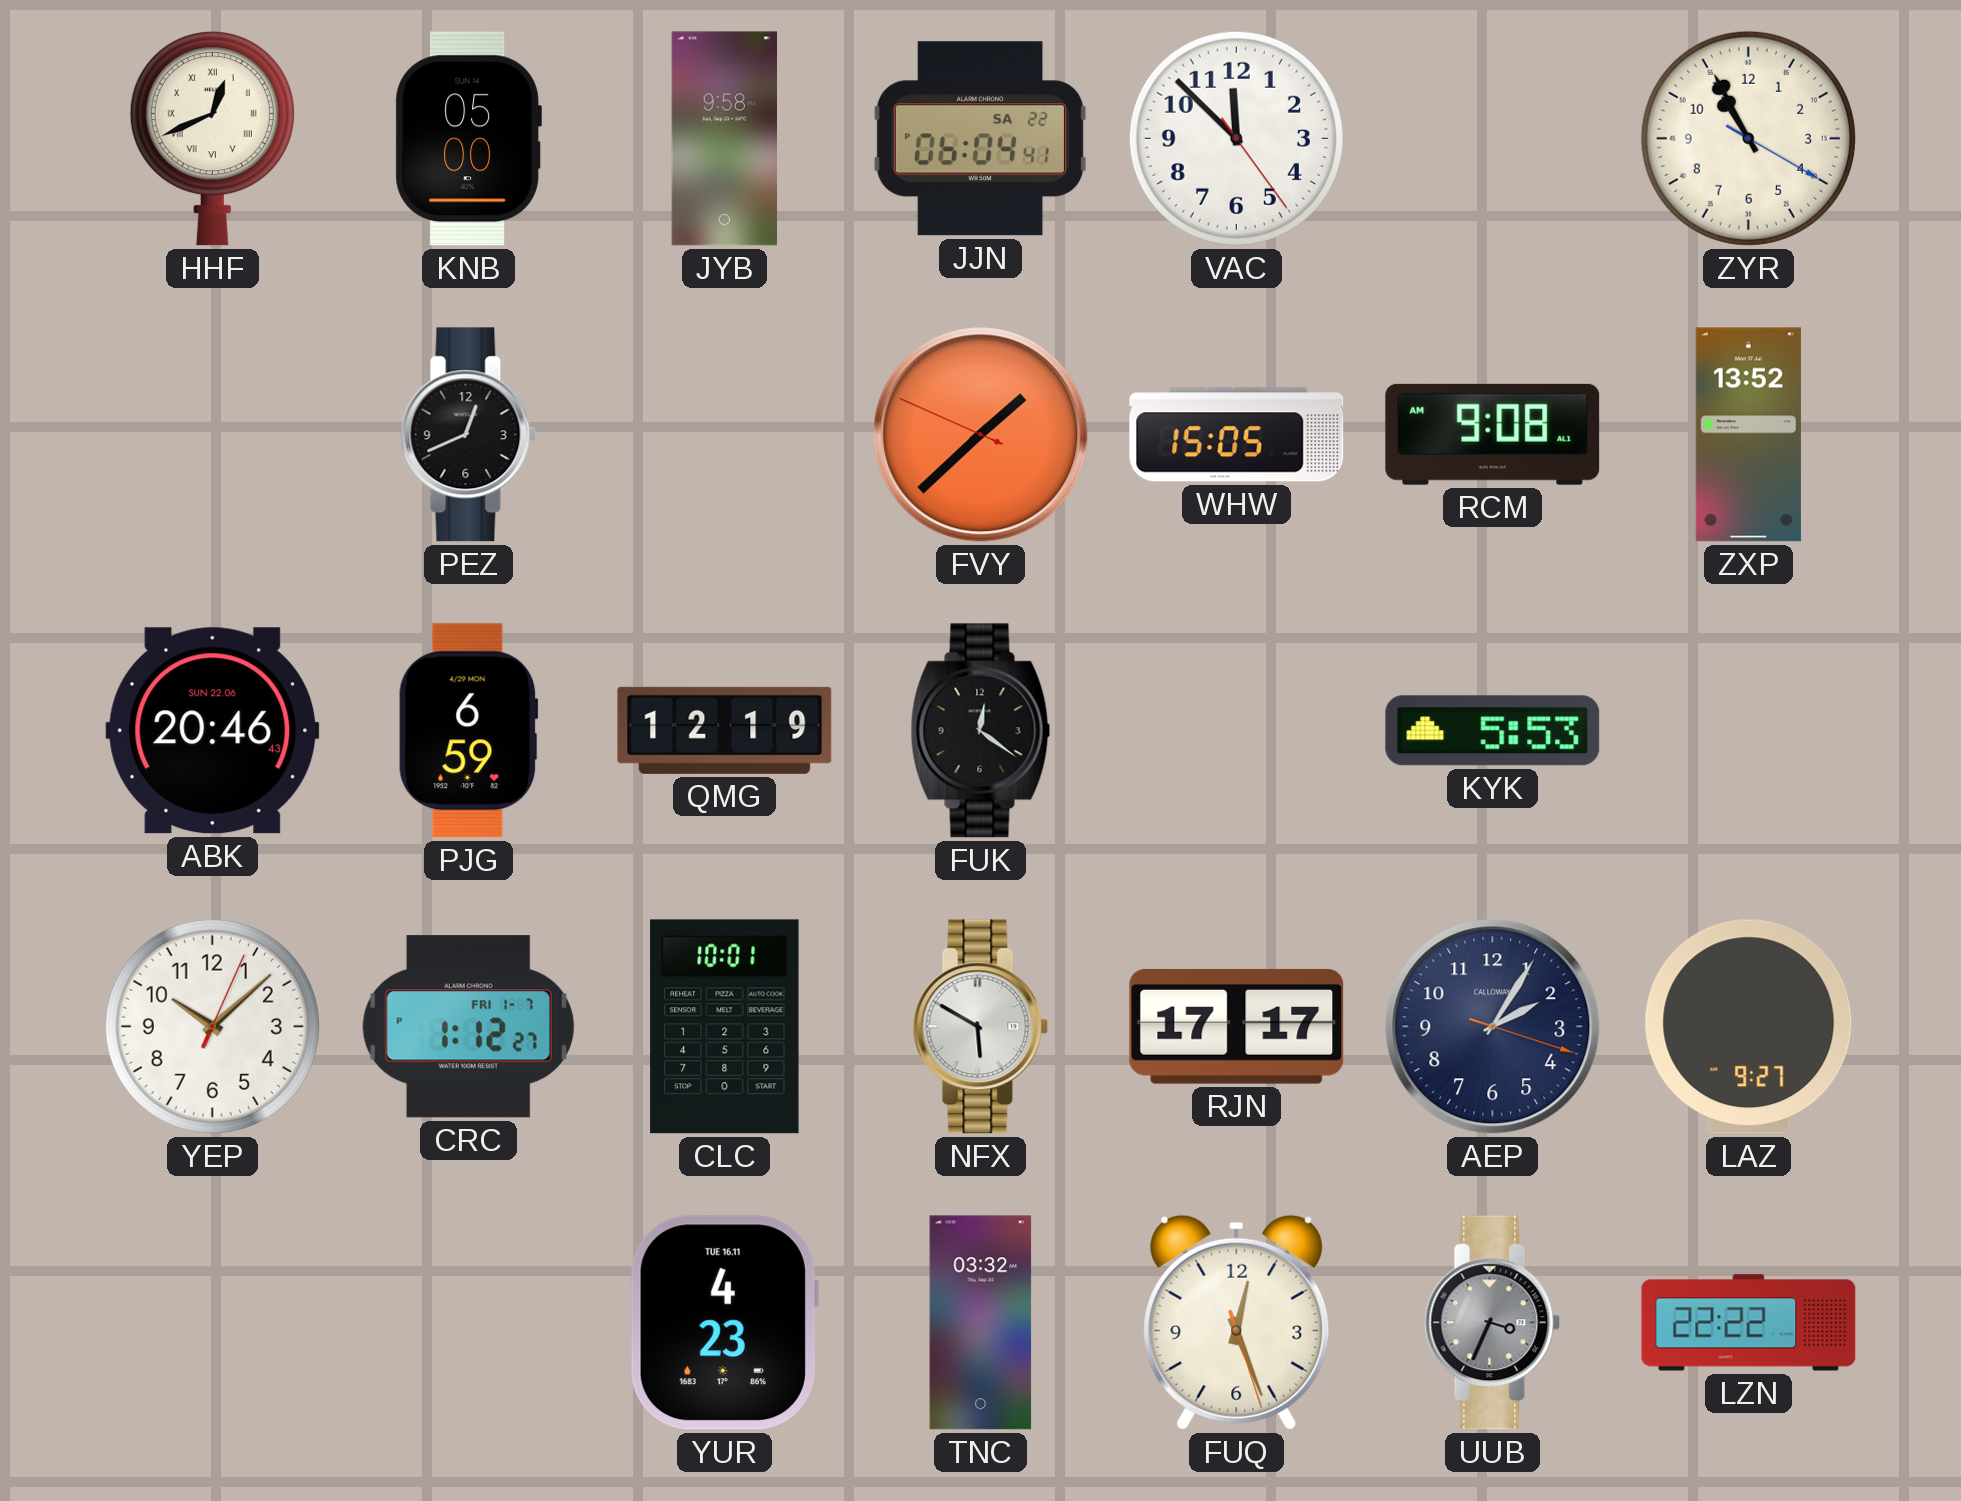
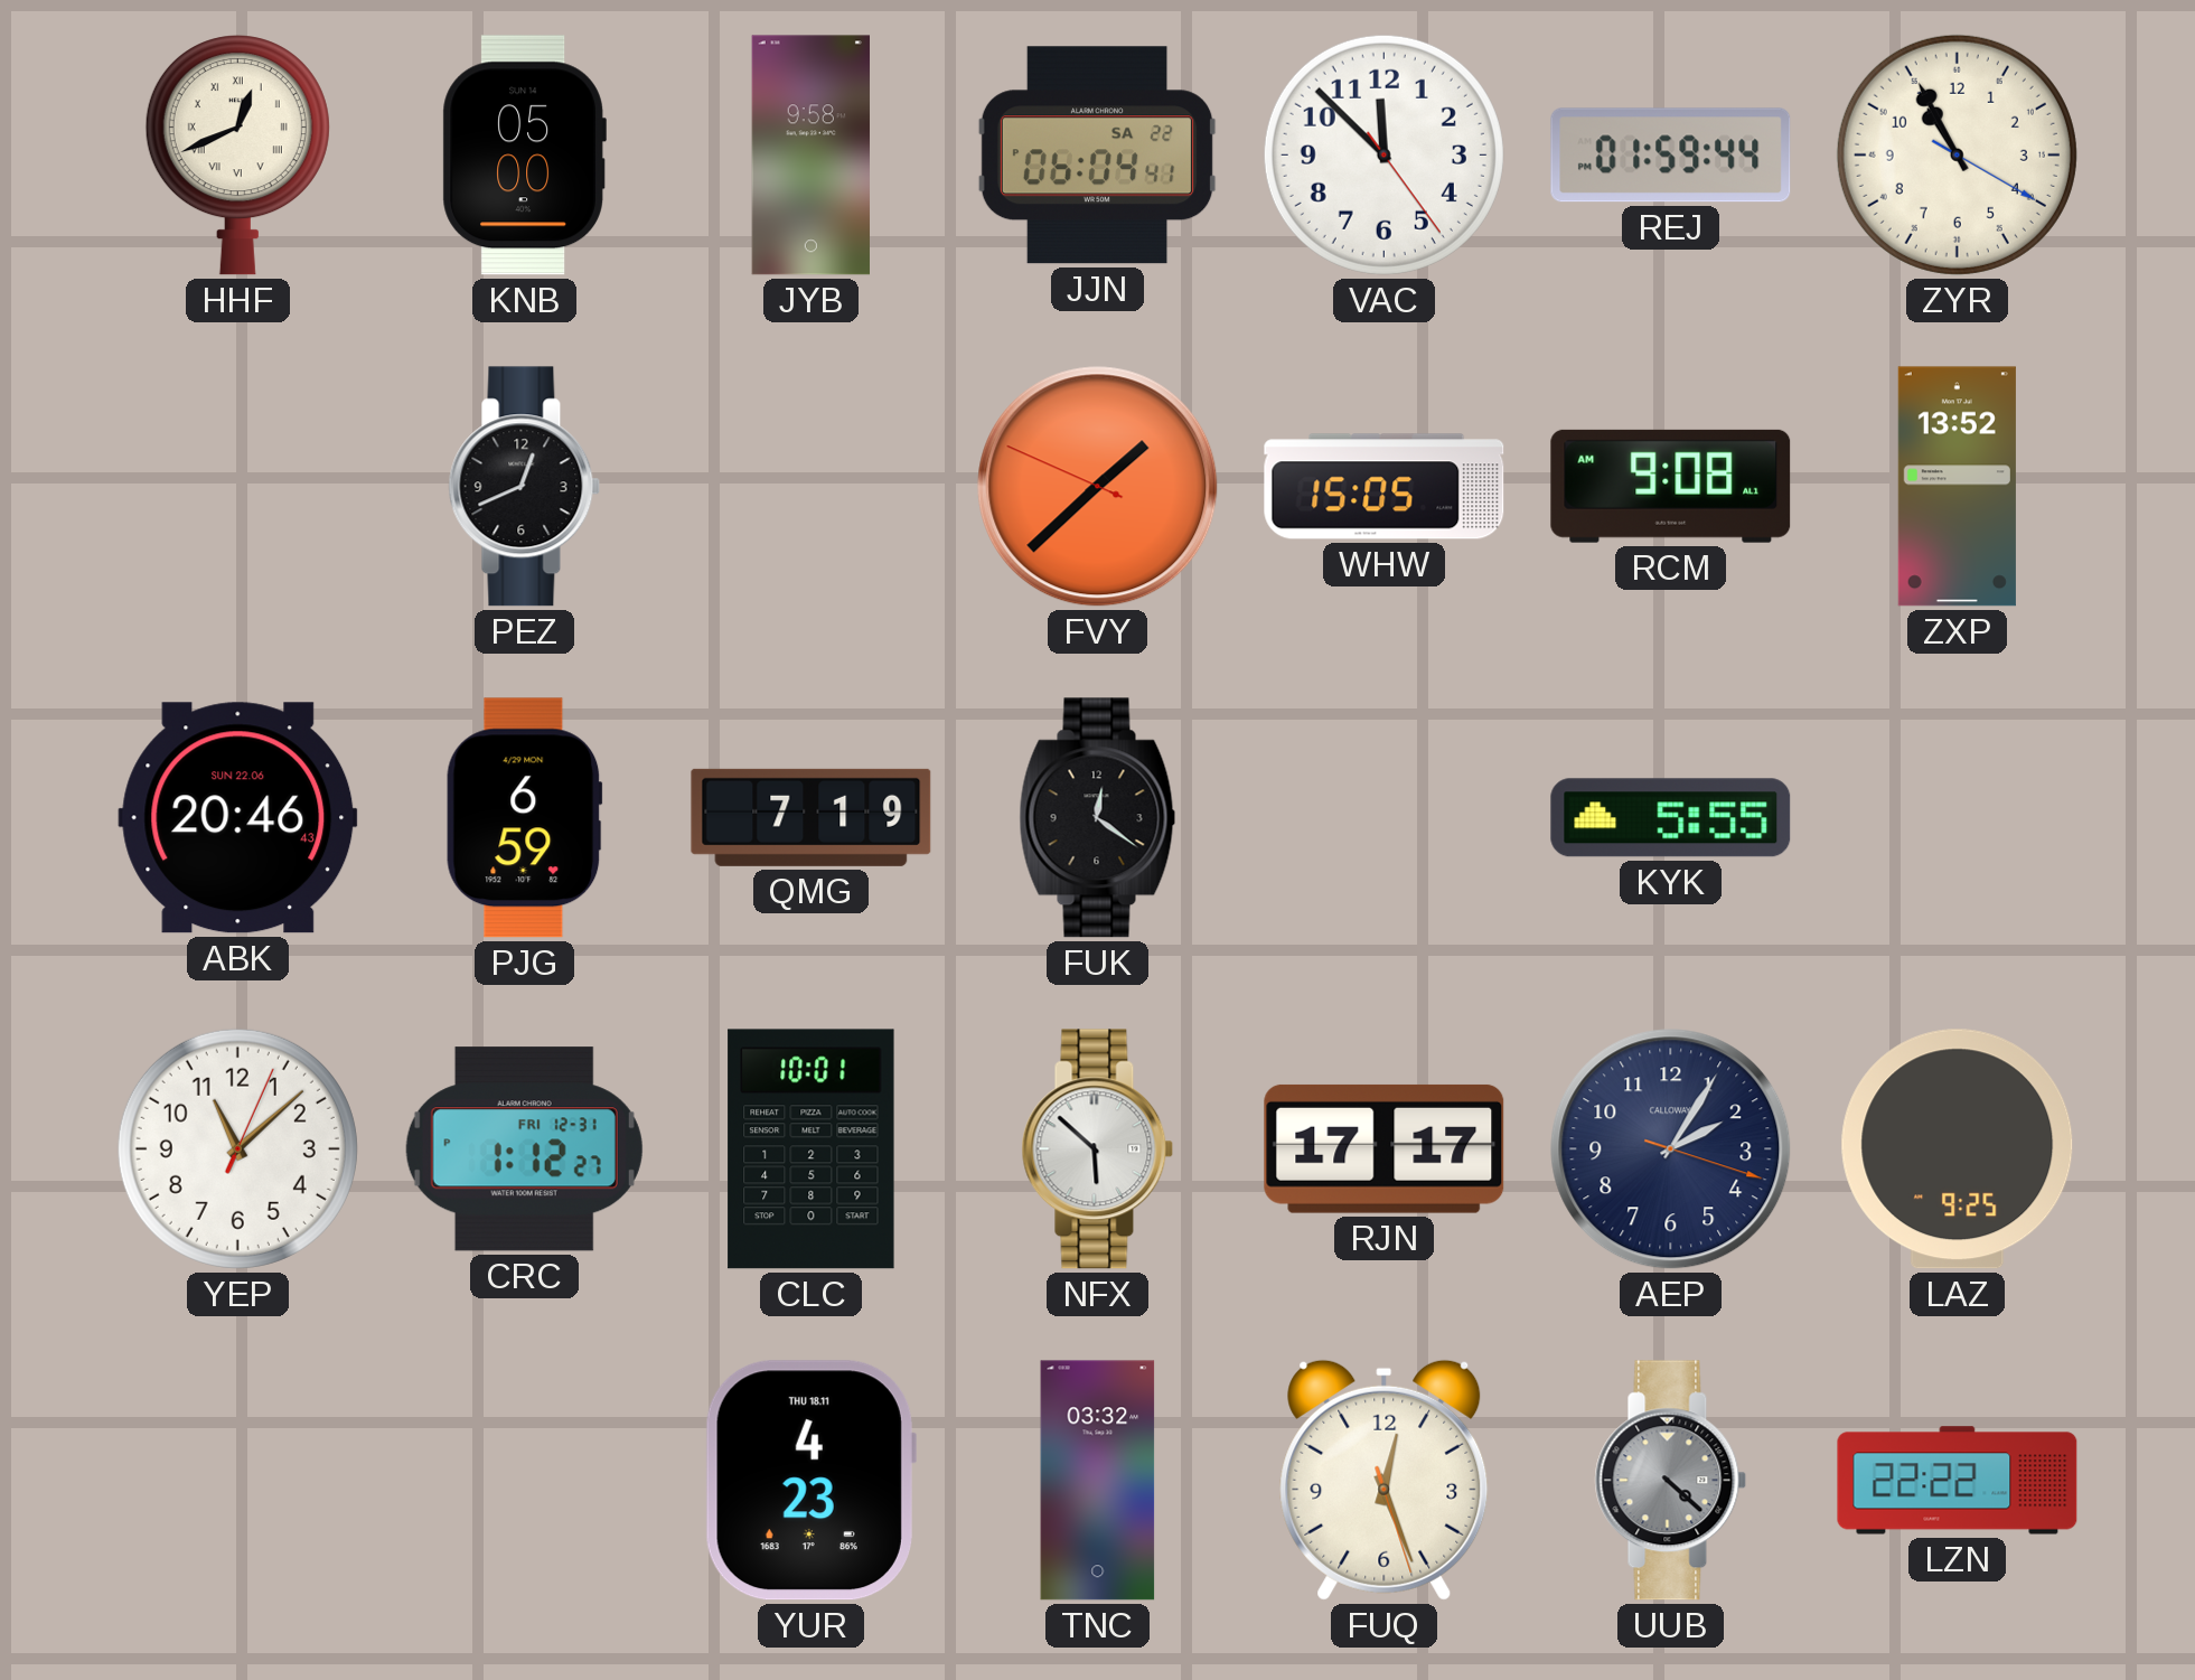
REJ: none -> 01:59 (1671, 156)
QMG: 12:19 -> 7:19 (812, 817)
KYK: 5:53 -> 5:55 (1671, 818)
YEP: 10:08 -> 11:08 (237, 1148)
CRC date: FRI 1-7 -> FRI 12-31 (524, 1149)
NFX: 5:50 -> 5:52 (1098, 1149)
LAZ: 9:27 -> 9:25 (1958, 1149)
YUR date: TUE 16.11 -> THU 18.11 (810, 1481)
UUB: 3:34 -> 4:22 (1671, 1481)
